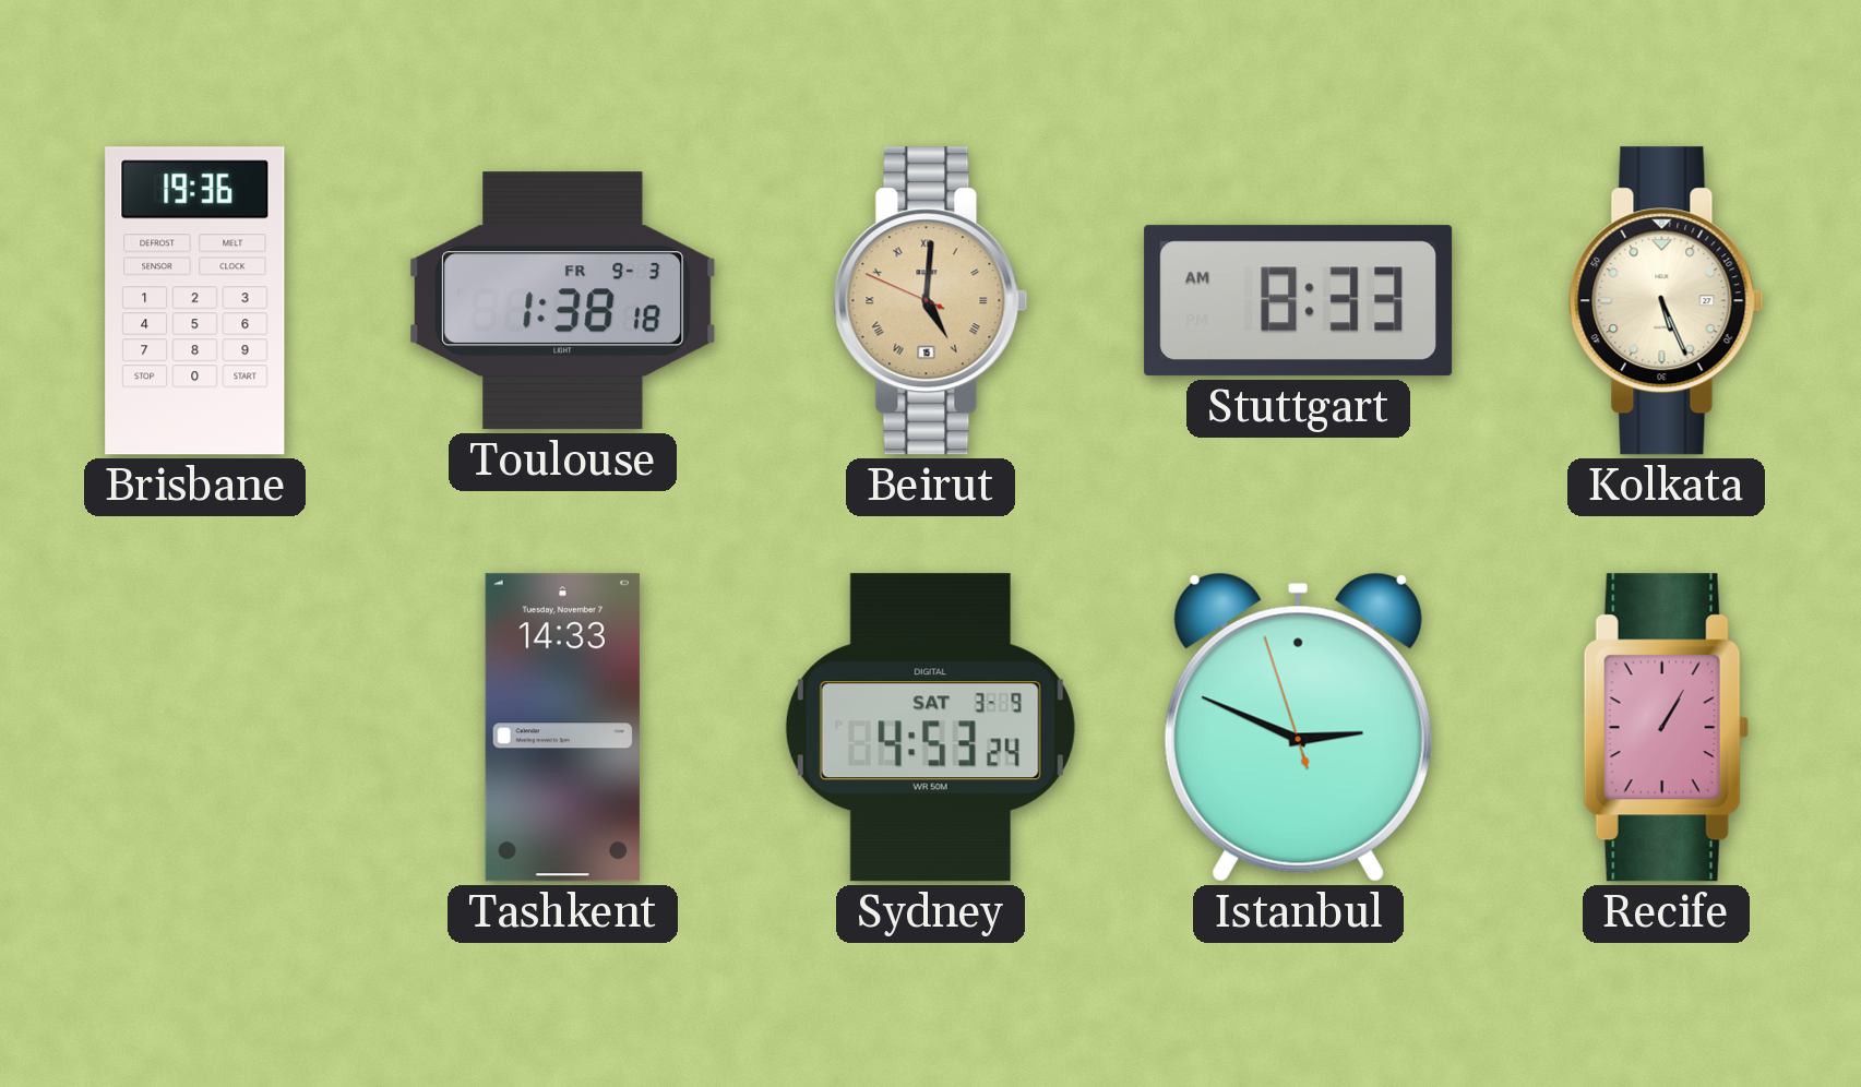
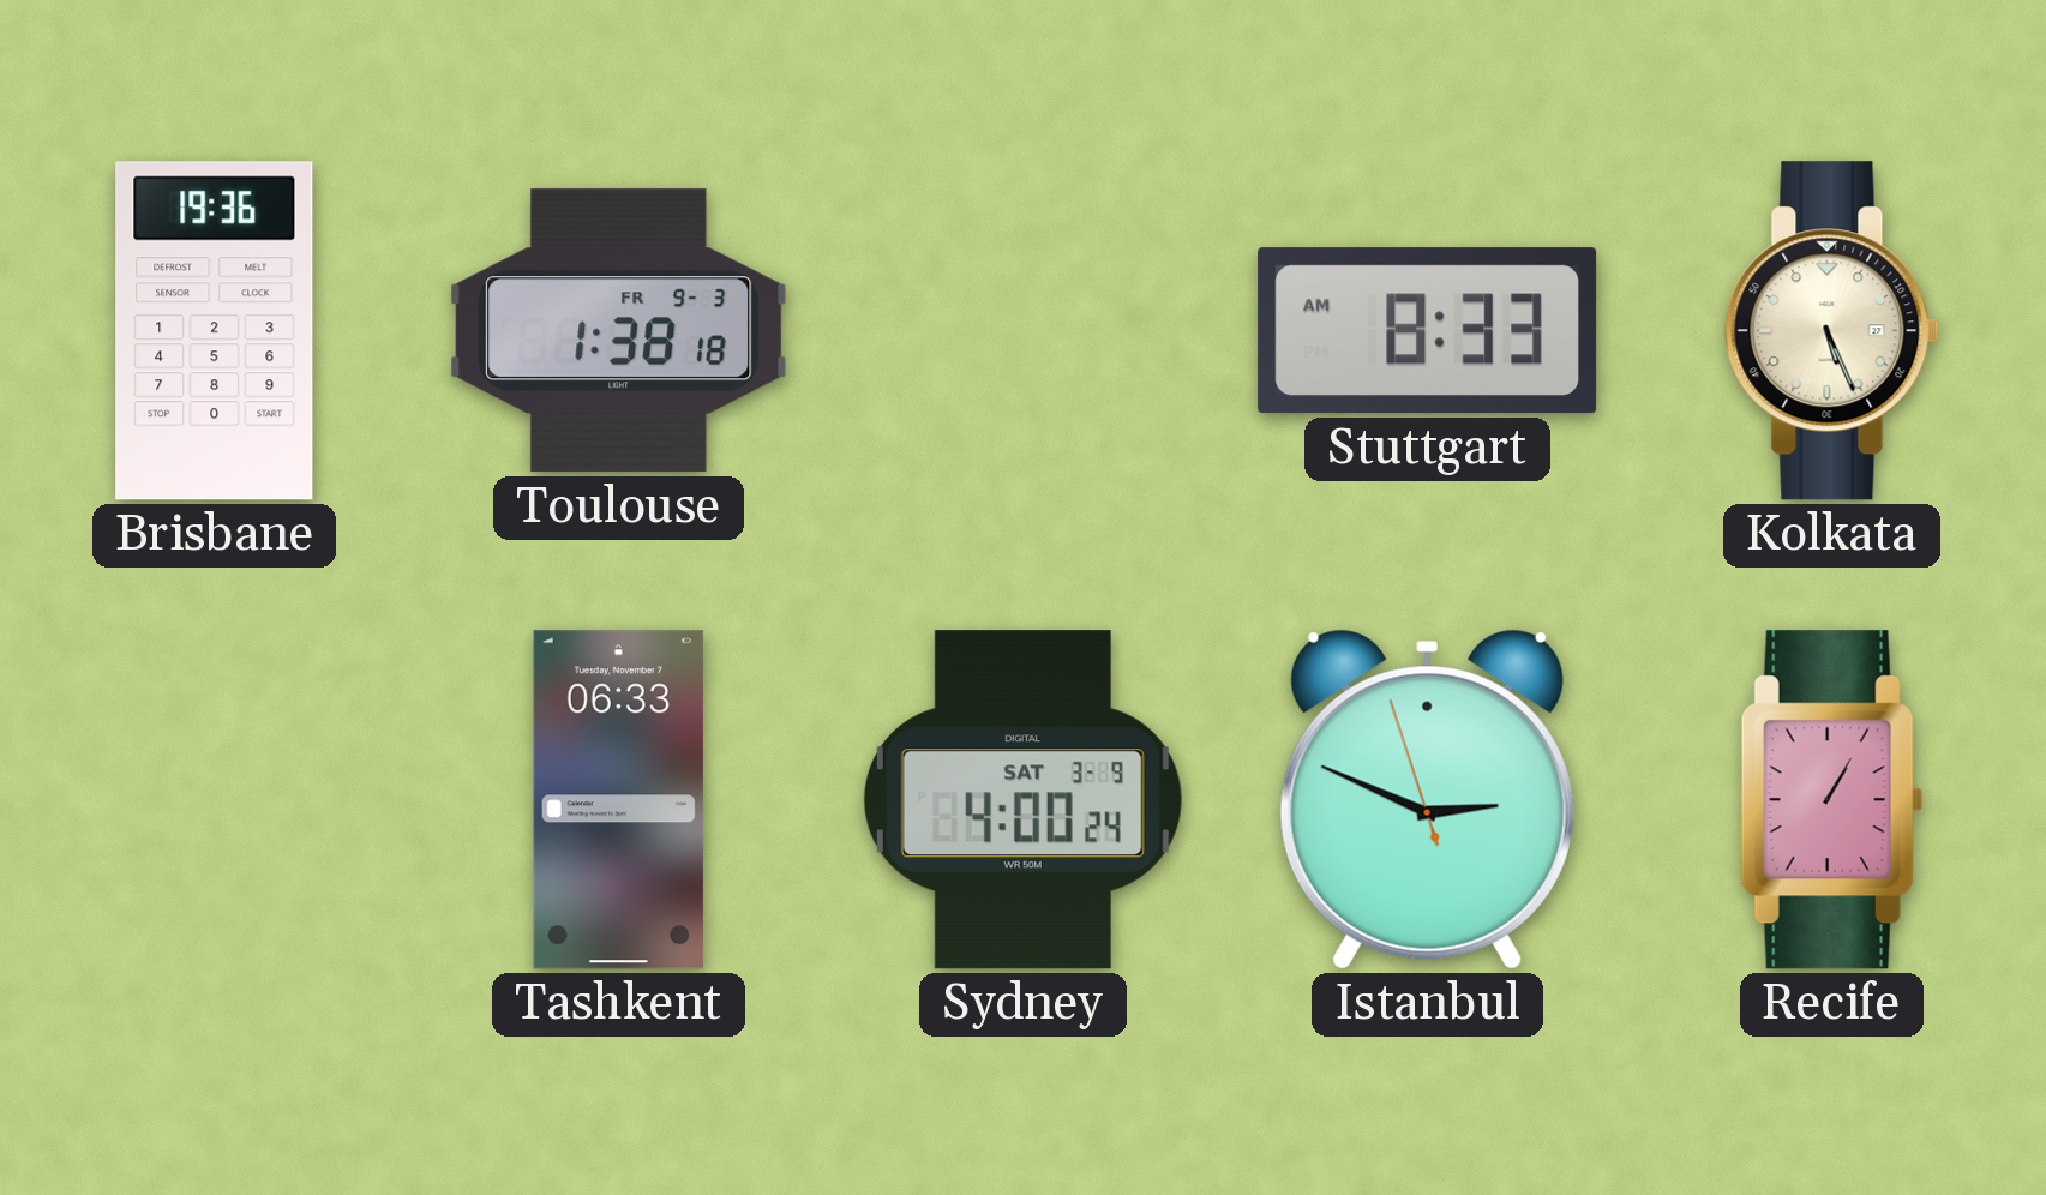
Beirut: 5:00 -> none (931, 301)
Tashkent: 14:33 -> 06:33 (618, 800)
Sydney: 4:53 -> 4:00 (1022, 800)
